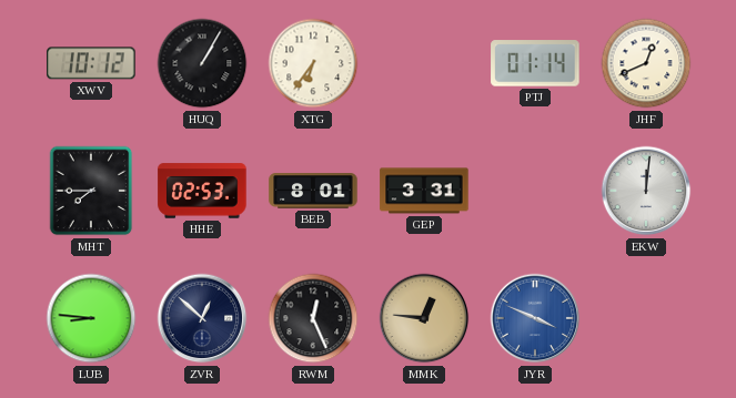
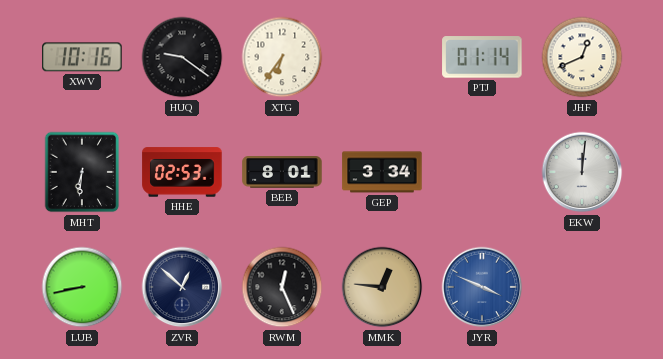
XWV: 10:12 -> 10:16 (82, 57)
HUQ: 1:05 -> 9:21 (182, 57)
MHT: 7:45 -> 6:31 (82, 172)
GEP: 3:31 -> 3:34 (382, 172)
LUB: 8:46 -> 8:43 (82, 287)
